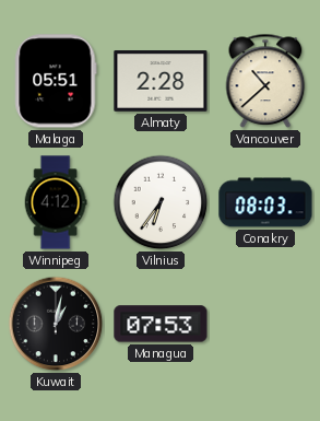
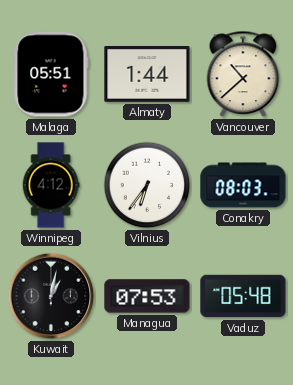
Almaty: 2:28 -> 1:44 (147, 75)
Vaduz: none -> 05:48 (243, 296)
